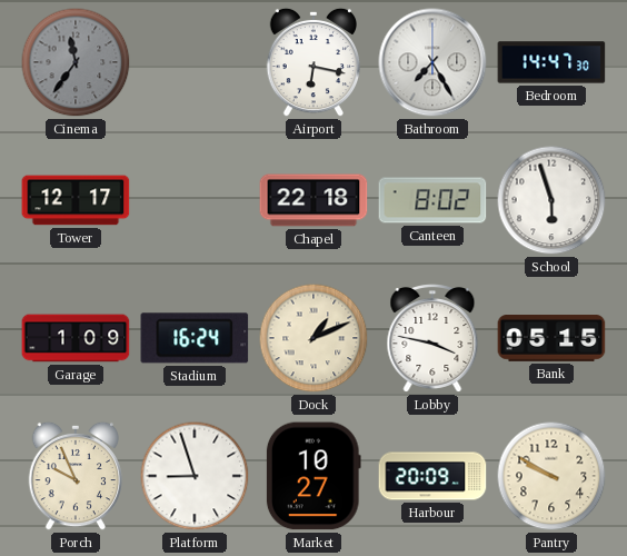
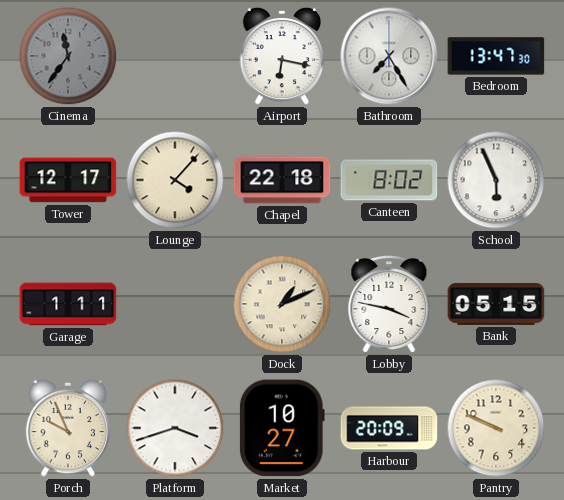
Bedroom: 14:47 -> 13:47 (496, 56)
Lounge: none -> 4:07 (175, 180)
School: 5:57 -> 5:56 (496, 180)
Garage: 1:09 -> 1:11 (68, 304)
Stadium: 16:24 -> none (195, 338)
Platform: 8:57 -> 3:42 (175, 428)
Pantry: 9:50 -> 9:49 (496, 428)
